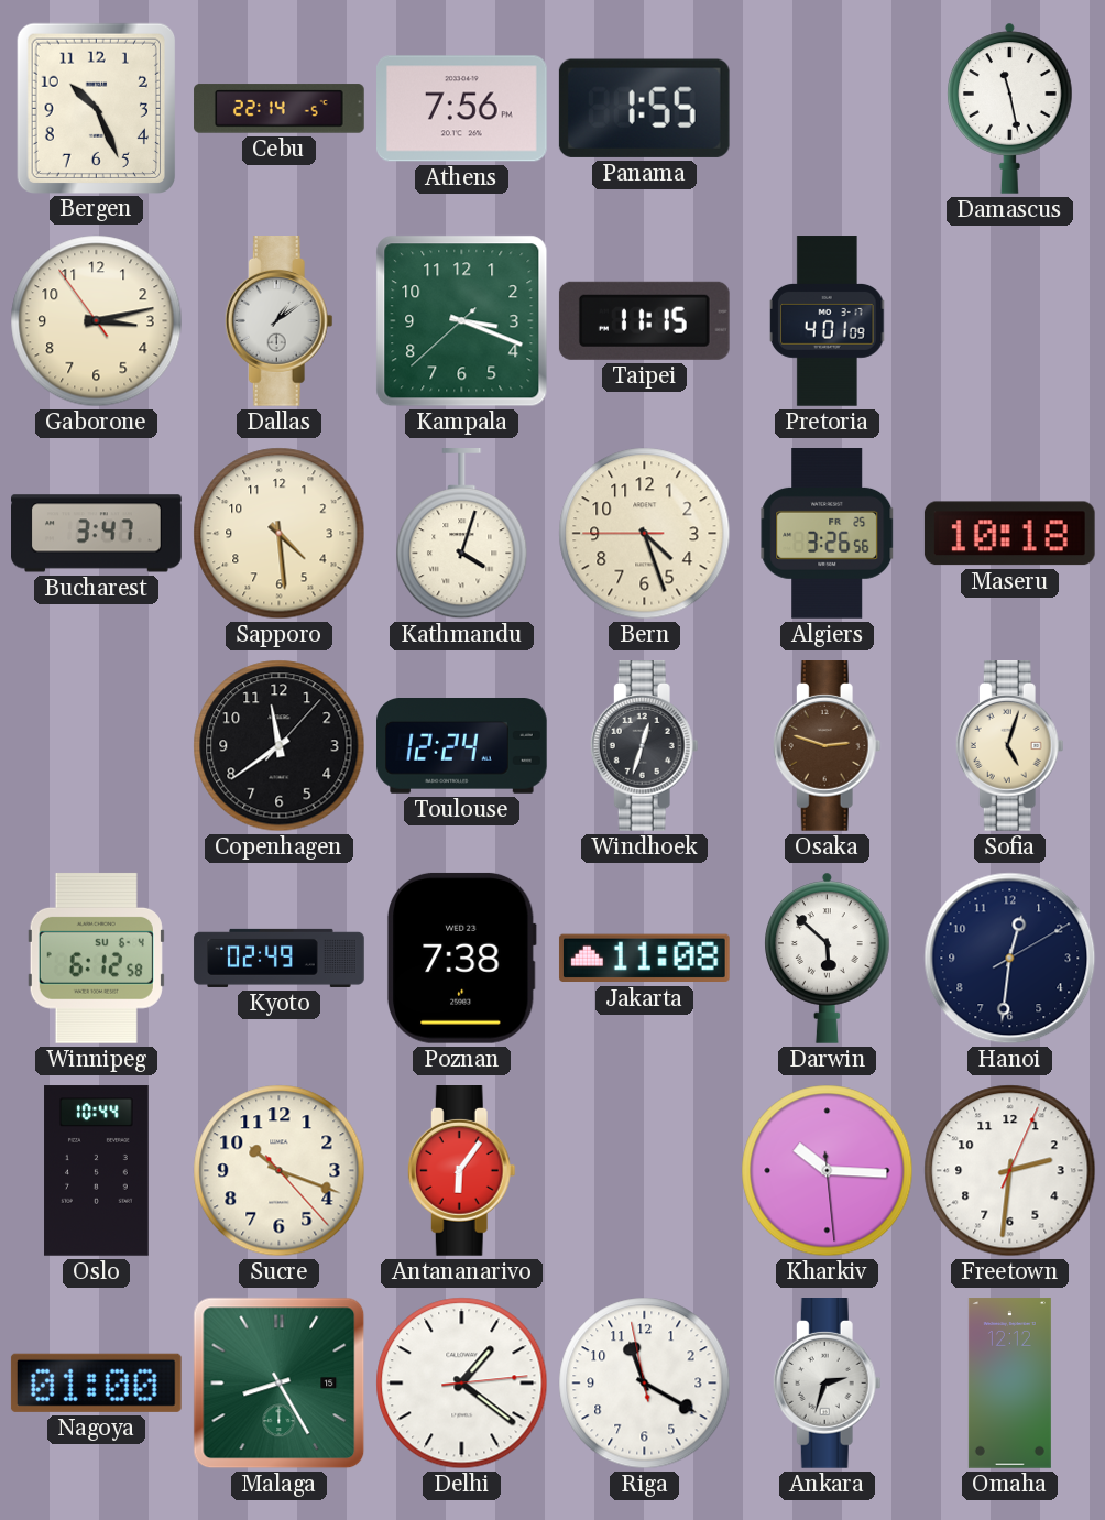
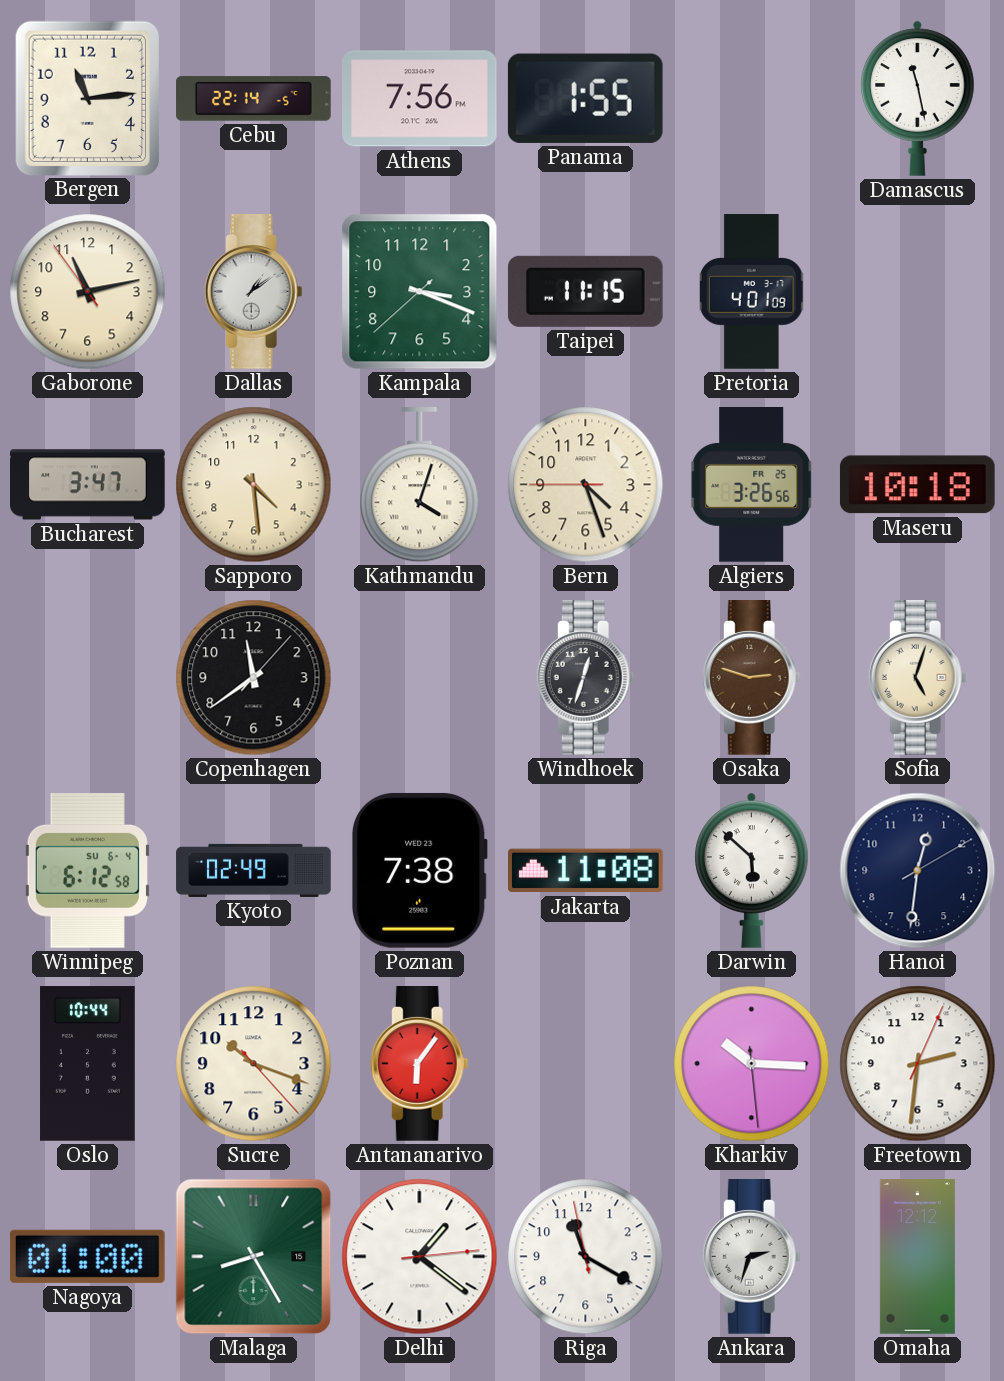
Bergen: 10:26 -> 11:14 (87, 98)
Gaborone: 3:12 -> 11:12 (88, 292)
Toulouse: 12:24 -> none (462, 746)
